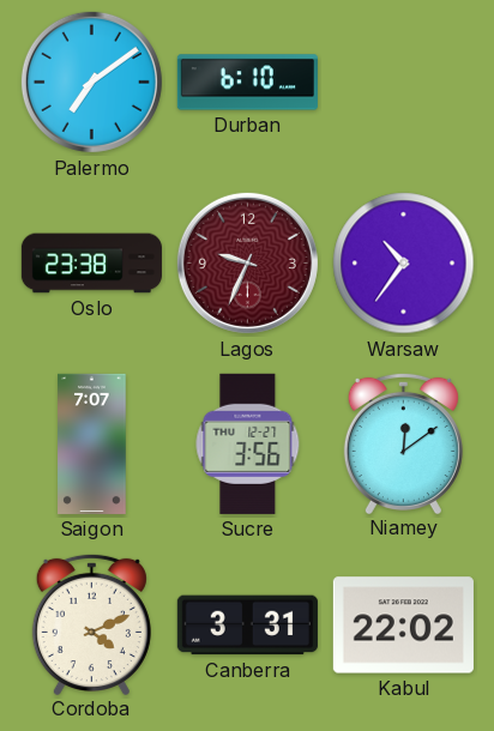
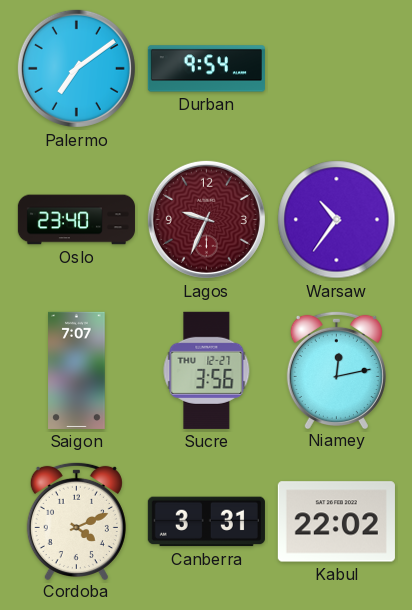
Durban: 6:10 -> 9:54 (206, 69)
Oslo: 23:38 -> 23:40 (76, 220)
Niamey: 12:09 -> 12:13 (336, 369)
